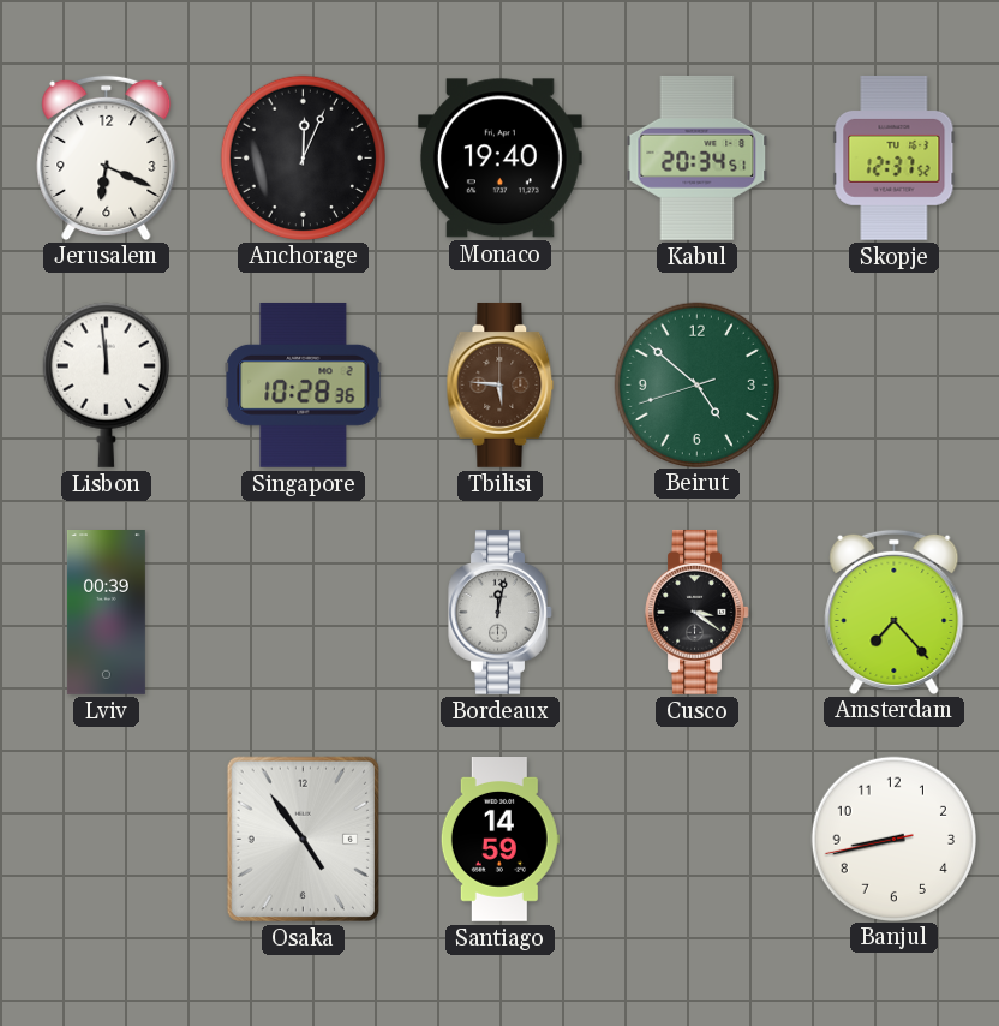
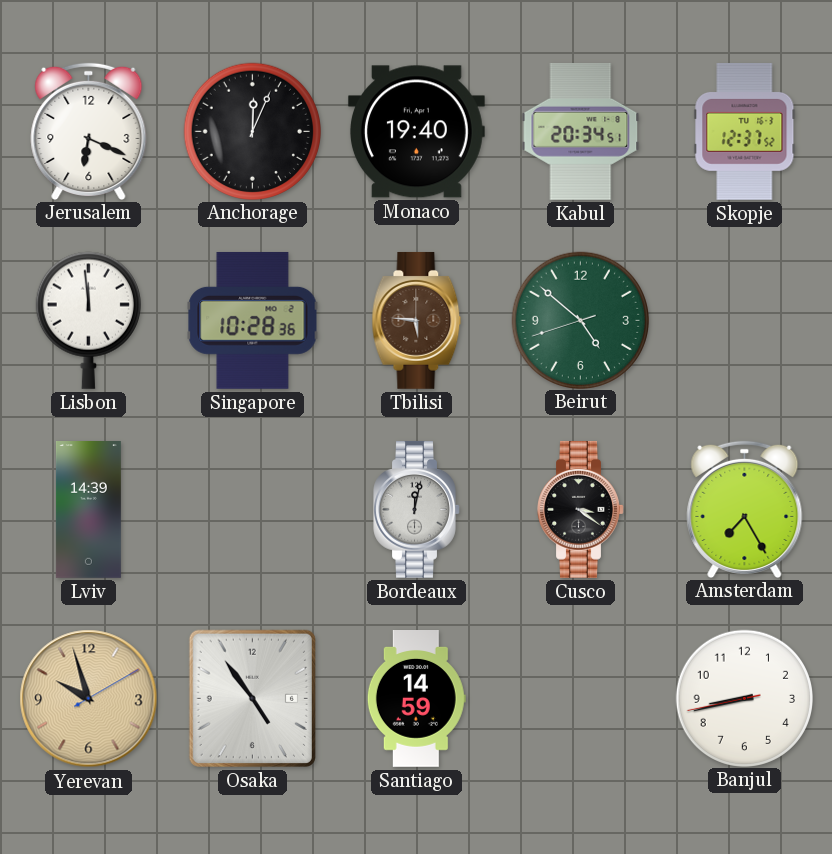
Lviv: 00:39 -> 14:39 (88, 510)
Amsterdam: 7:23 -> 7:25 (745, 509)
Yerevan: none -> 9:57 (89, 699)
